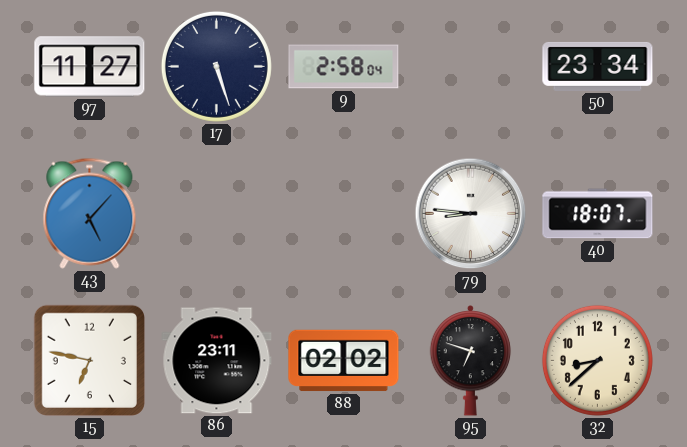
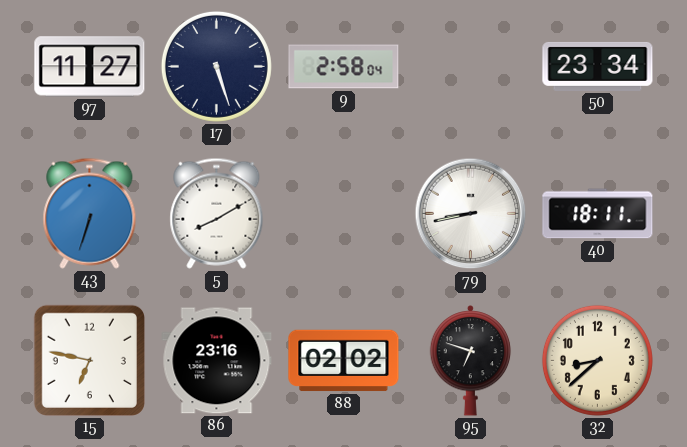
43: 5:07 -> 6:33 (90, 213)
5: none -> 8:10 (217, 213)
79: 8:46 -> 8:43 (471, 214)
40: 18:07 -> 18:11 (598, 214)
86: 23:11 -> 23:16 (217, 361)
